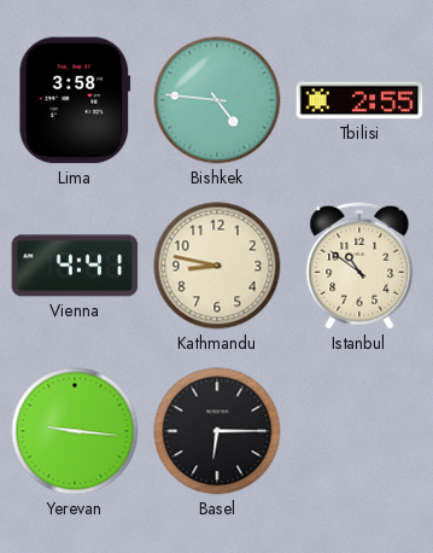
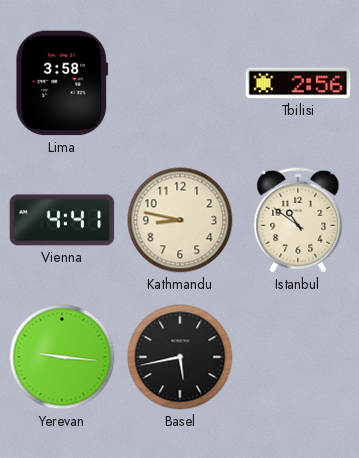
Bishkek: 4:46 -> none (217, 100)
Tbilisi: 2:55 -> 2:56 (298, 83)
Basel: 6:15 -> 5:43 (180, 357)
